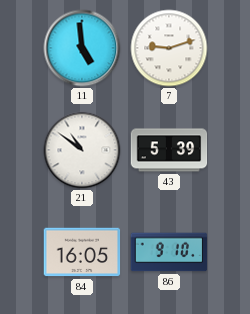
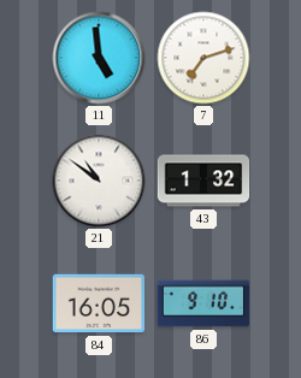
7: 9:12 -> 7:12 (203, 58)
43: 5:39 -> 1:32 (203, 181)
